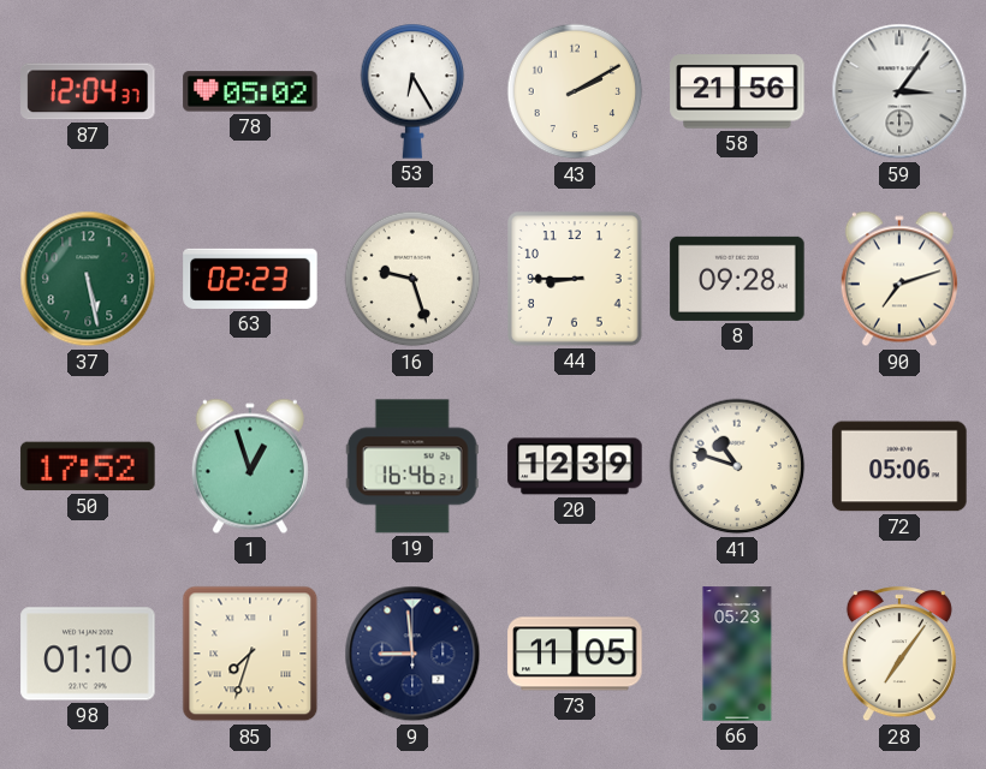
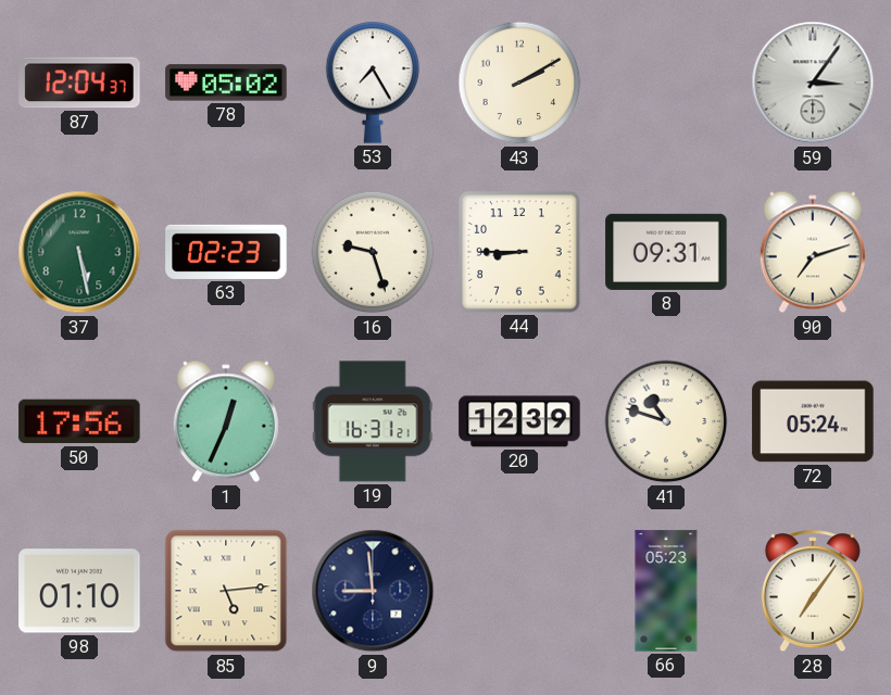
53: 6:25 -> 7:25 (373, 83)
58: 21:56 -> none (737, 91)
8: 09:28 -> 09:31 (666, 252)
50: 17:52 -> 17:56 (79, 421)
1: 12:57 -> 12:34 (226, 421)
19: 16:46 -> 16:31 (373, 421)
72: 05:06 -> 05:24 (813, 421)
85: 7:33 -> 5:14 (226, 591)
73: 11:05 -> none (575, 654)
